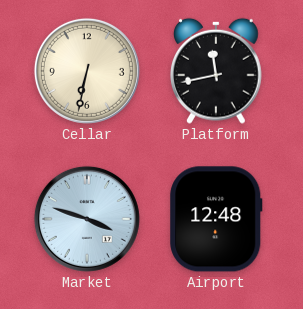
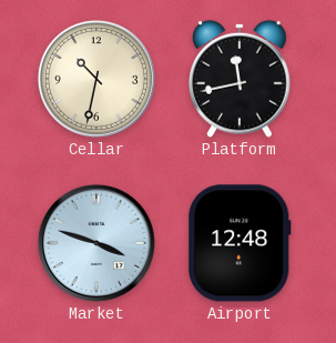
Cellar: 6:32 -> 10:32 (96, 79)
